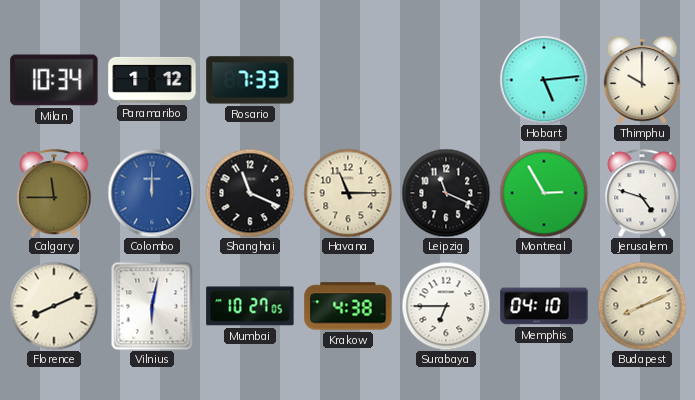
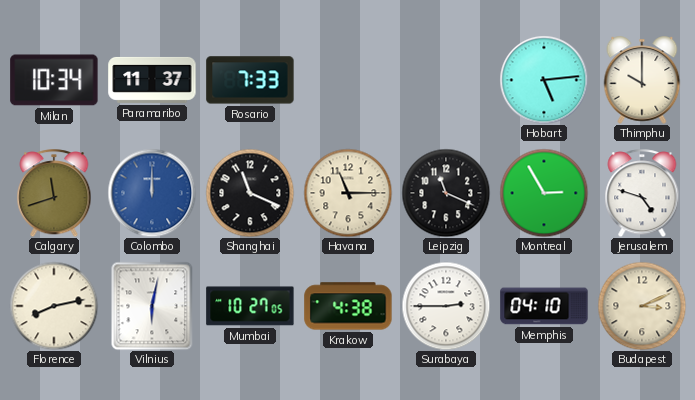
Paramaribo: 1:12 -> 11:37 (152, 80)
Calgary: 11:45 -> 11:42 (54, 193)
Florence: 8:11 -> 8:13 (54, 306)
Surabaya: 6:45 -> 2:45 (446, 306)
Budapest: 8:11 -> 3:11 (642, 306)
